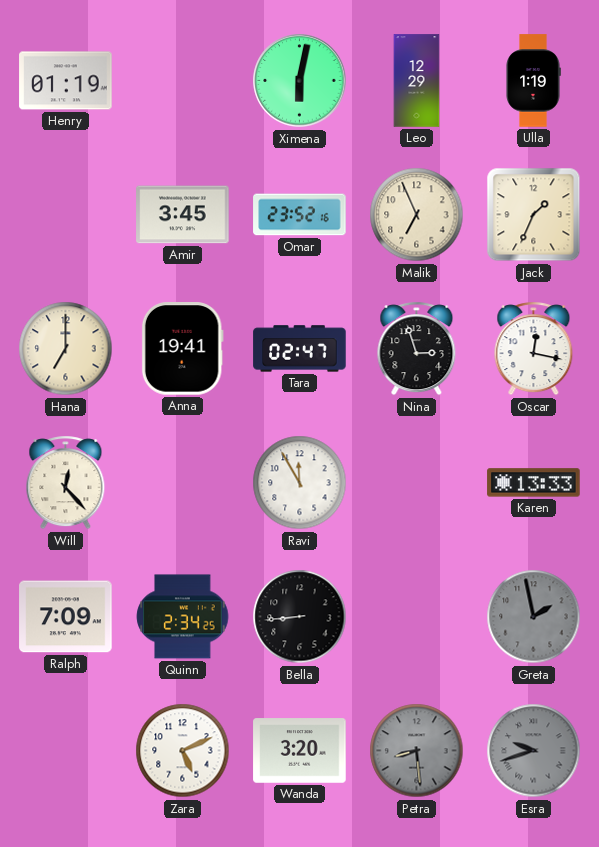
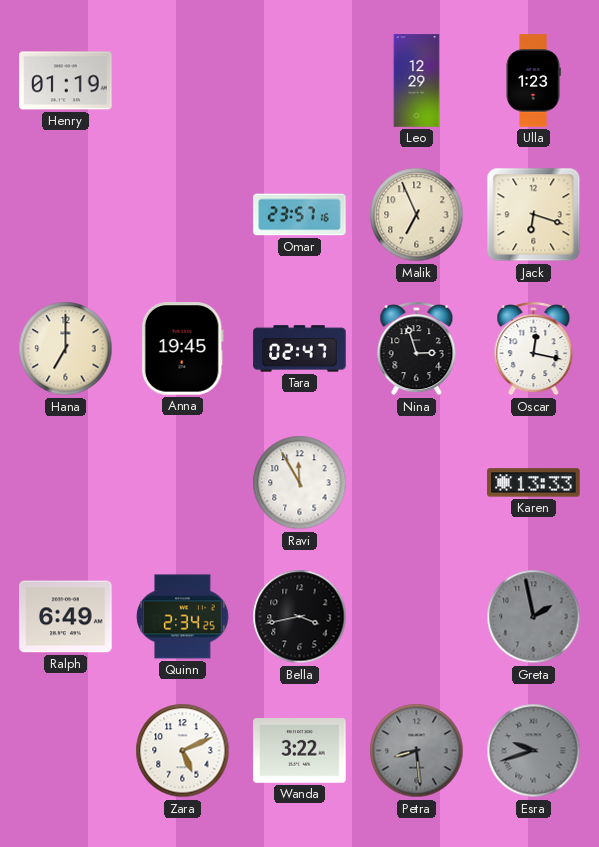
Ximena: 6:02 -> none (300, 81)
Ulla: 1:19 -> 1:23 (533, 81)
Amir: 3:45 -> none (183, 215)
Omar: 23:52 -> 23:57 (300, 215)
Jack: 1:34 -> 6:18 (534, 215)
Anna: 19:41 -> 19:45 (182, 349)
Will: 12:23 -> none (66, 483)
Ralph: 7:09 -> 6:49 (66, 617)
Bella: 8:44 -> 3:43 (300, 617)
Wanda: 3:20 -> 3:22 (300, 751)
